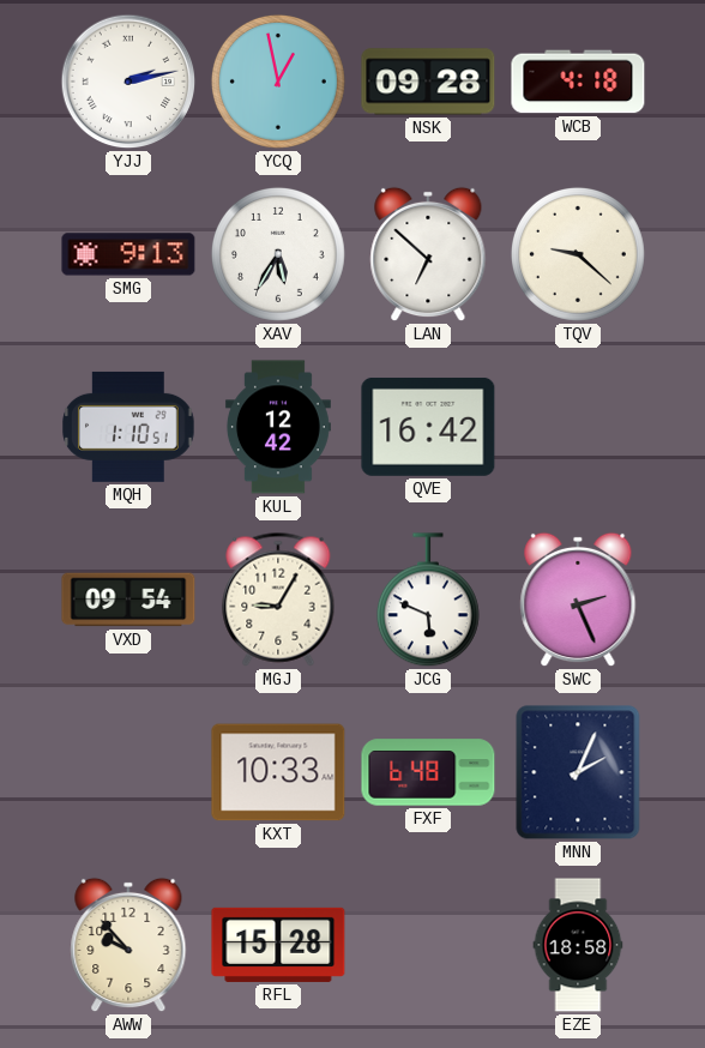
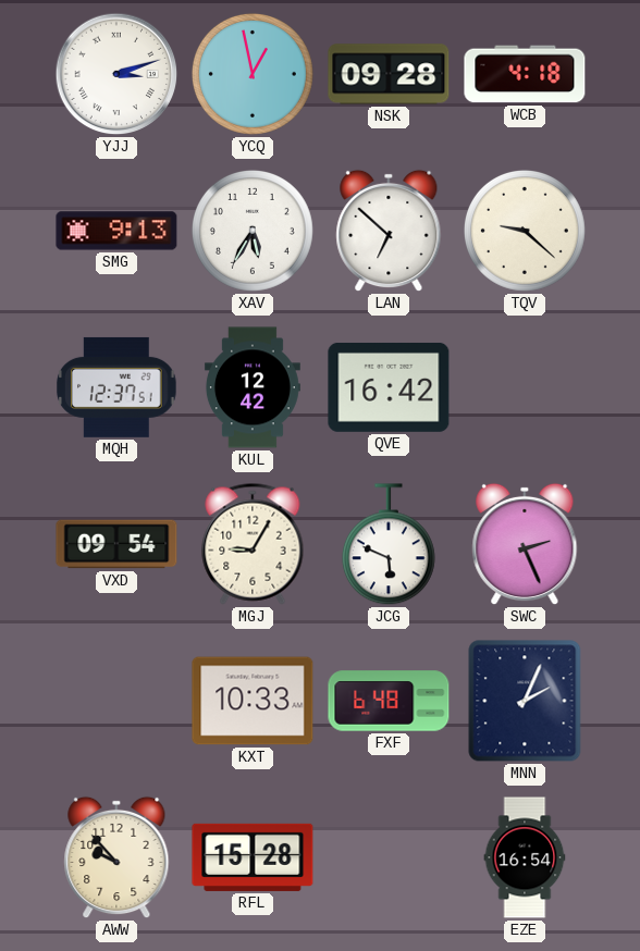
YJJ: 2:13 -> 3:12 (116, 74)
MQH: 1:10 -> 12:37 (116, 387)
EZE: 18:58 -> 16:54 (525, 857)
